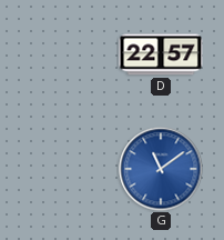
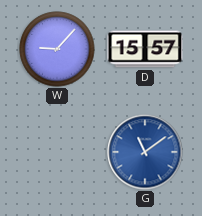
W: none -> 9:07 (57, 49)
D: 22:57 -> 15:57 (145, 49)
